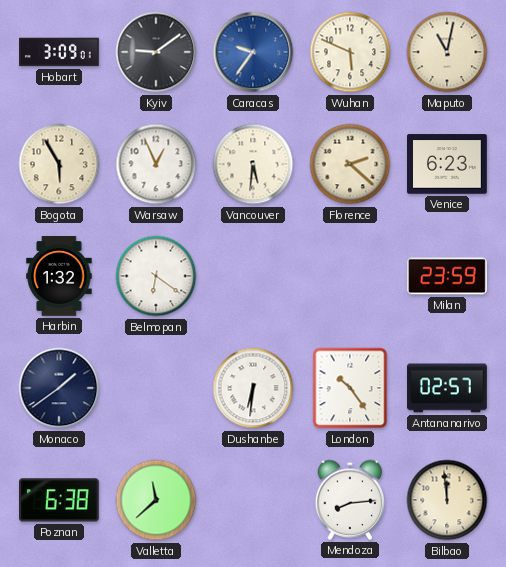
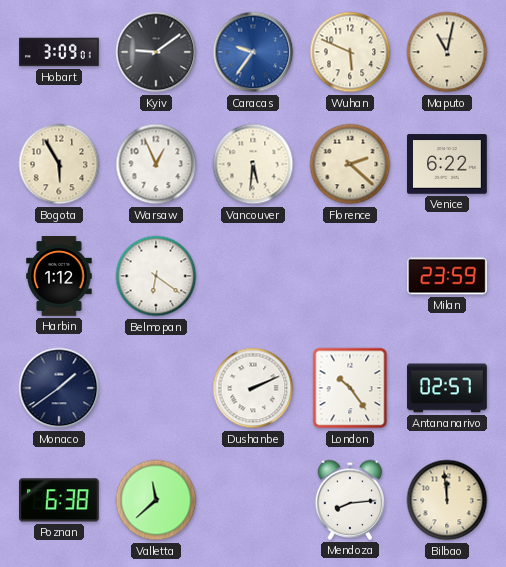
Venice: 6:23 -> 6:22 (448, 164)
Harbin: 1:32 -> 1:12 (59, 276)
Dushanbe: 6:31 -> 2:11 (253, 388)
